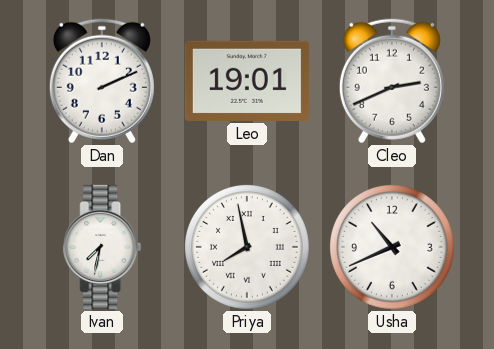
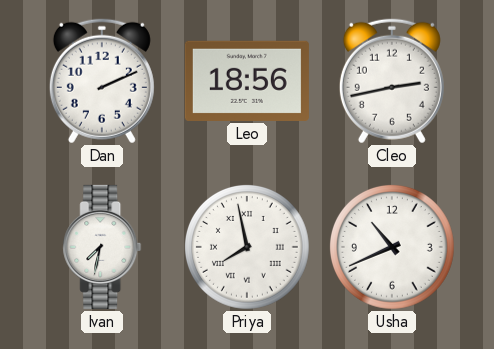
Leo: 19:01 -> 18:56 (247, 81)
Cleo: 2:41 -> 2:43 (392, 81)
